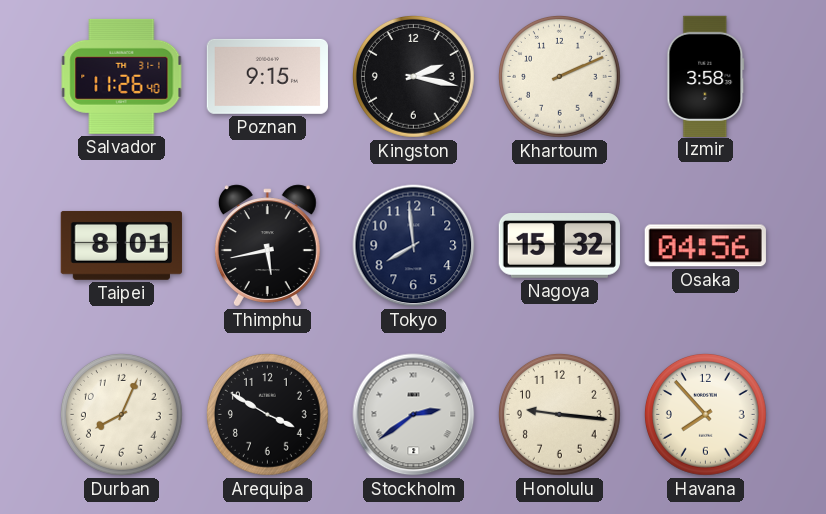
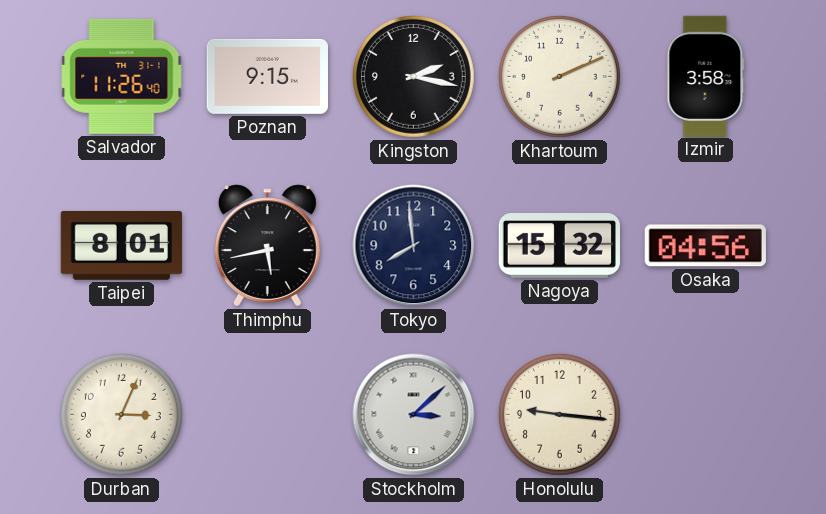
Durban: 8:04 -> 3:04 (121, 414)
Arequipa: 3:50 -> none (267, 414)
Stockholm: 2:39 -> 3:08 (414, 415)
Havana: 7:53 -> none (705, 414)
